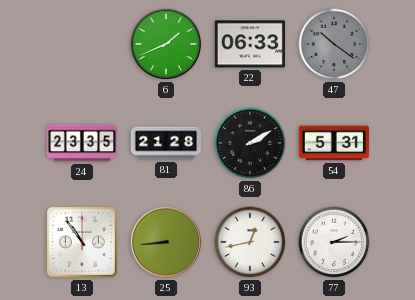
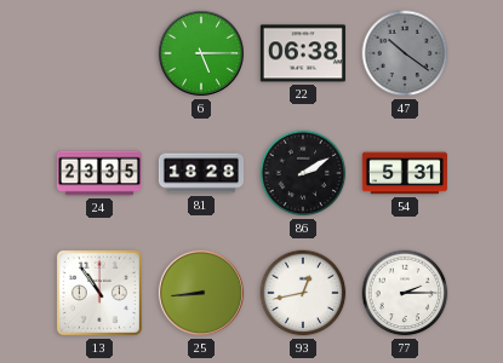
6: 1:41 -> 5:15 (201, 53)
22: 06:33 -> 06:38 (303, 53)
81: 21:28 -> 18:28 (200, 173)
